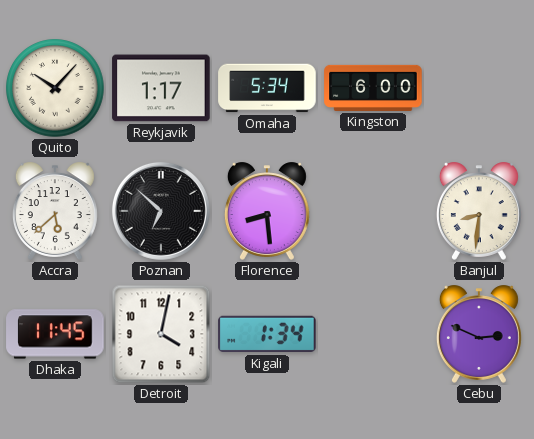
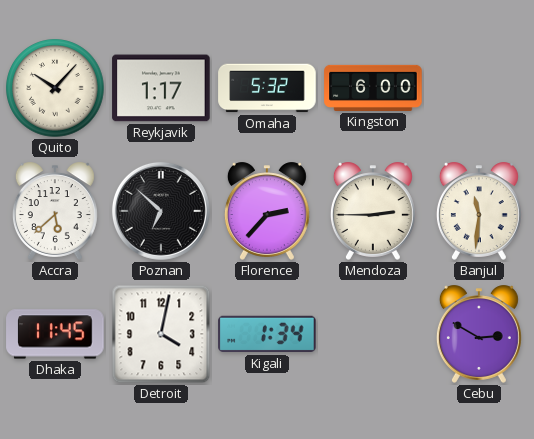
Omaha: 5:34 -> 5:32 (267, 88)
Florence: 8:29 -> 2:37 (267, 211)
Mendoza: none -> 2:45 (373, 211)
Banjul: 8:31 -> 11:31 (479, 211)
Cebu: 2:49 -> 2:50 (479, 334)
